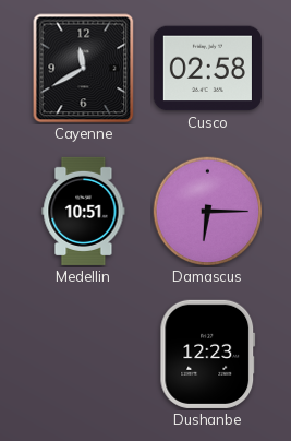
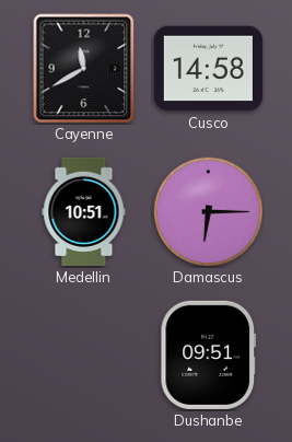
Cusco: 02:58 -> 14:58 (208, 69)
Dushanbe: 12:23 -> 09:51 (209, 354)
